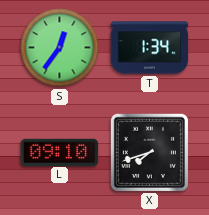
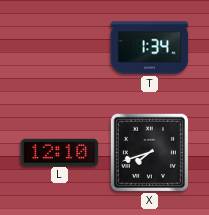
S: 12:36 -> none (60, 48)
L: 09:10 -> 12:10 (60, 152)
